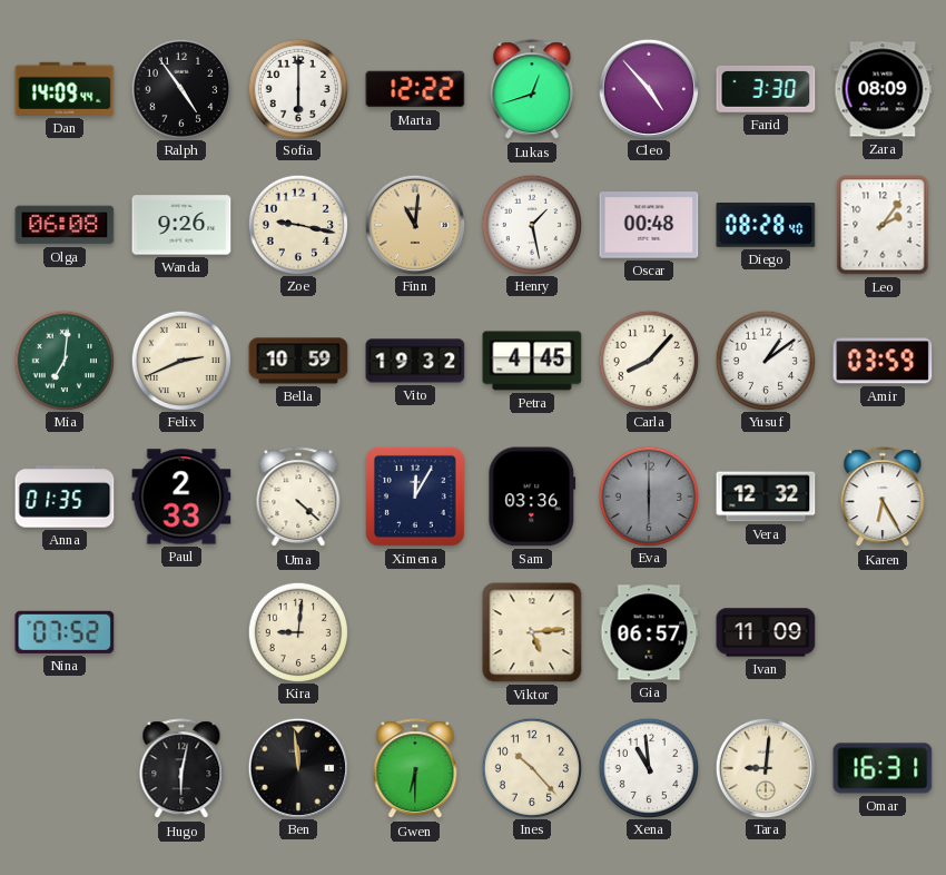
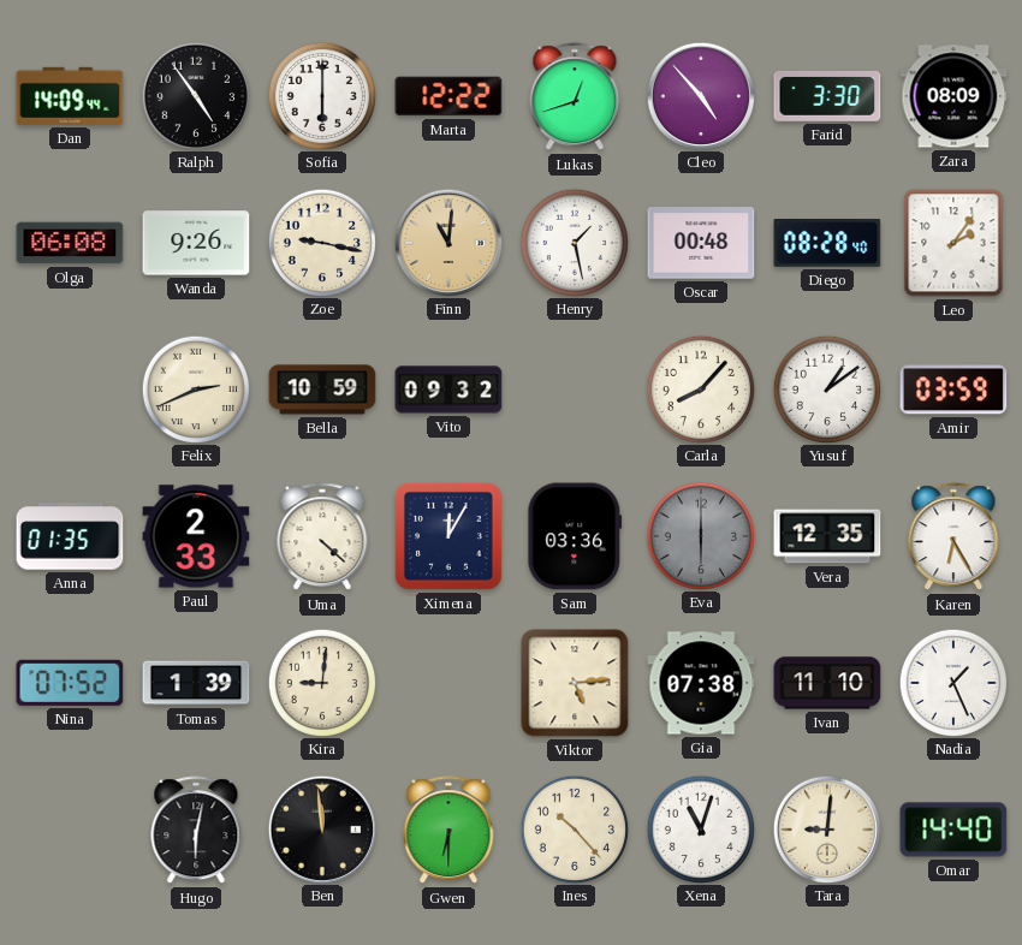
Mia: 7:01 -> none (63, 360)
Vito: 19:32 -> 09:32 (448, 390)
Petra: 4:45 -> none (532, 361)
Vera: 12:32 -> 12:35 (827, 536)
Tomas: none -> 1:39 (196, 683)
Gia: 06:57 -> 07:38 (701, 683)
Ivan: 11:09 -> 11:10 (827, 683)
Nadia: none -> 1:26 (952, 682)
Xena: 10:59 -> 11:03 (700, 828)
Omar: 16:31 -> 14:40 (953, 830)
